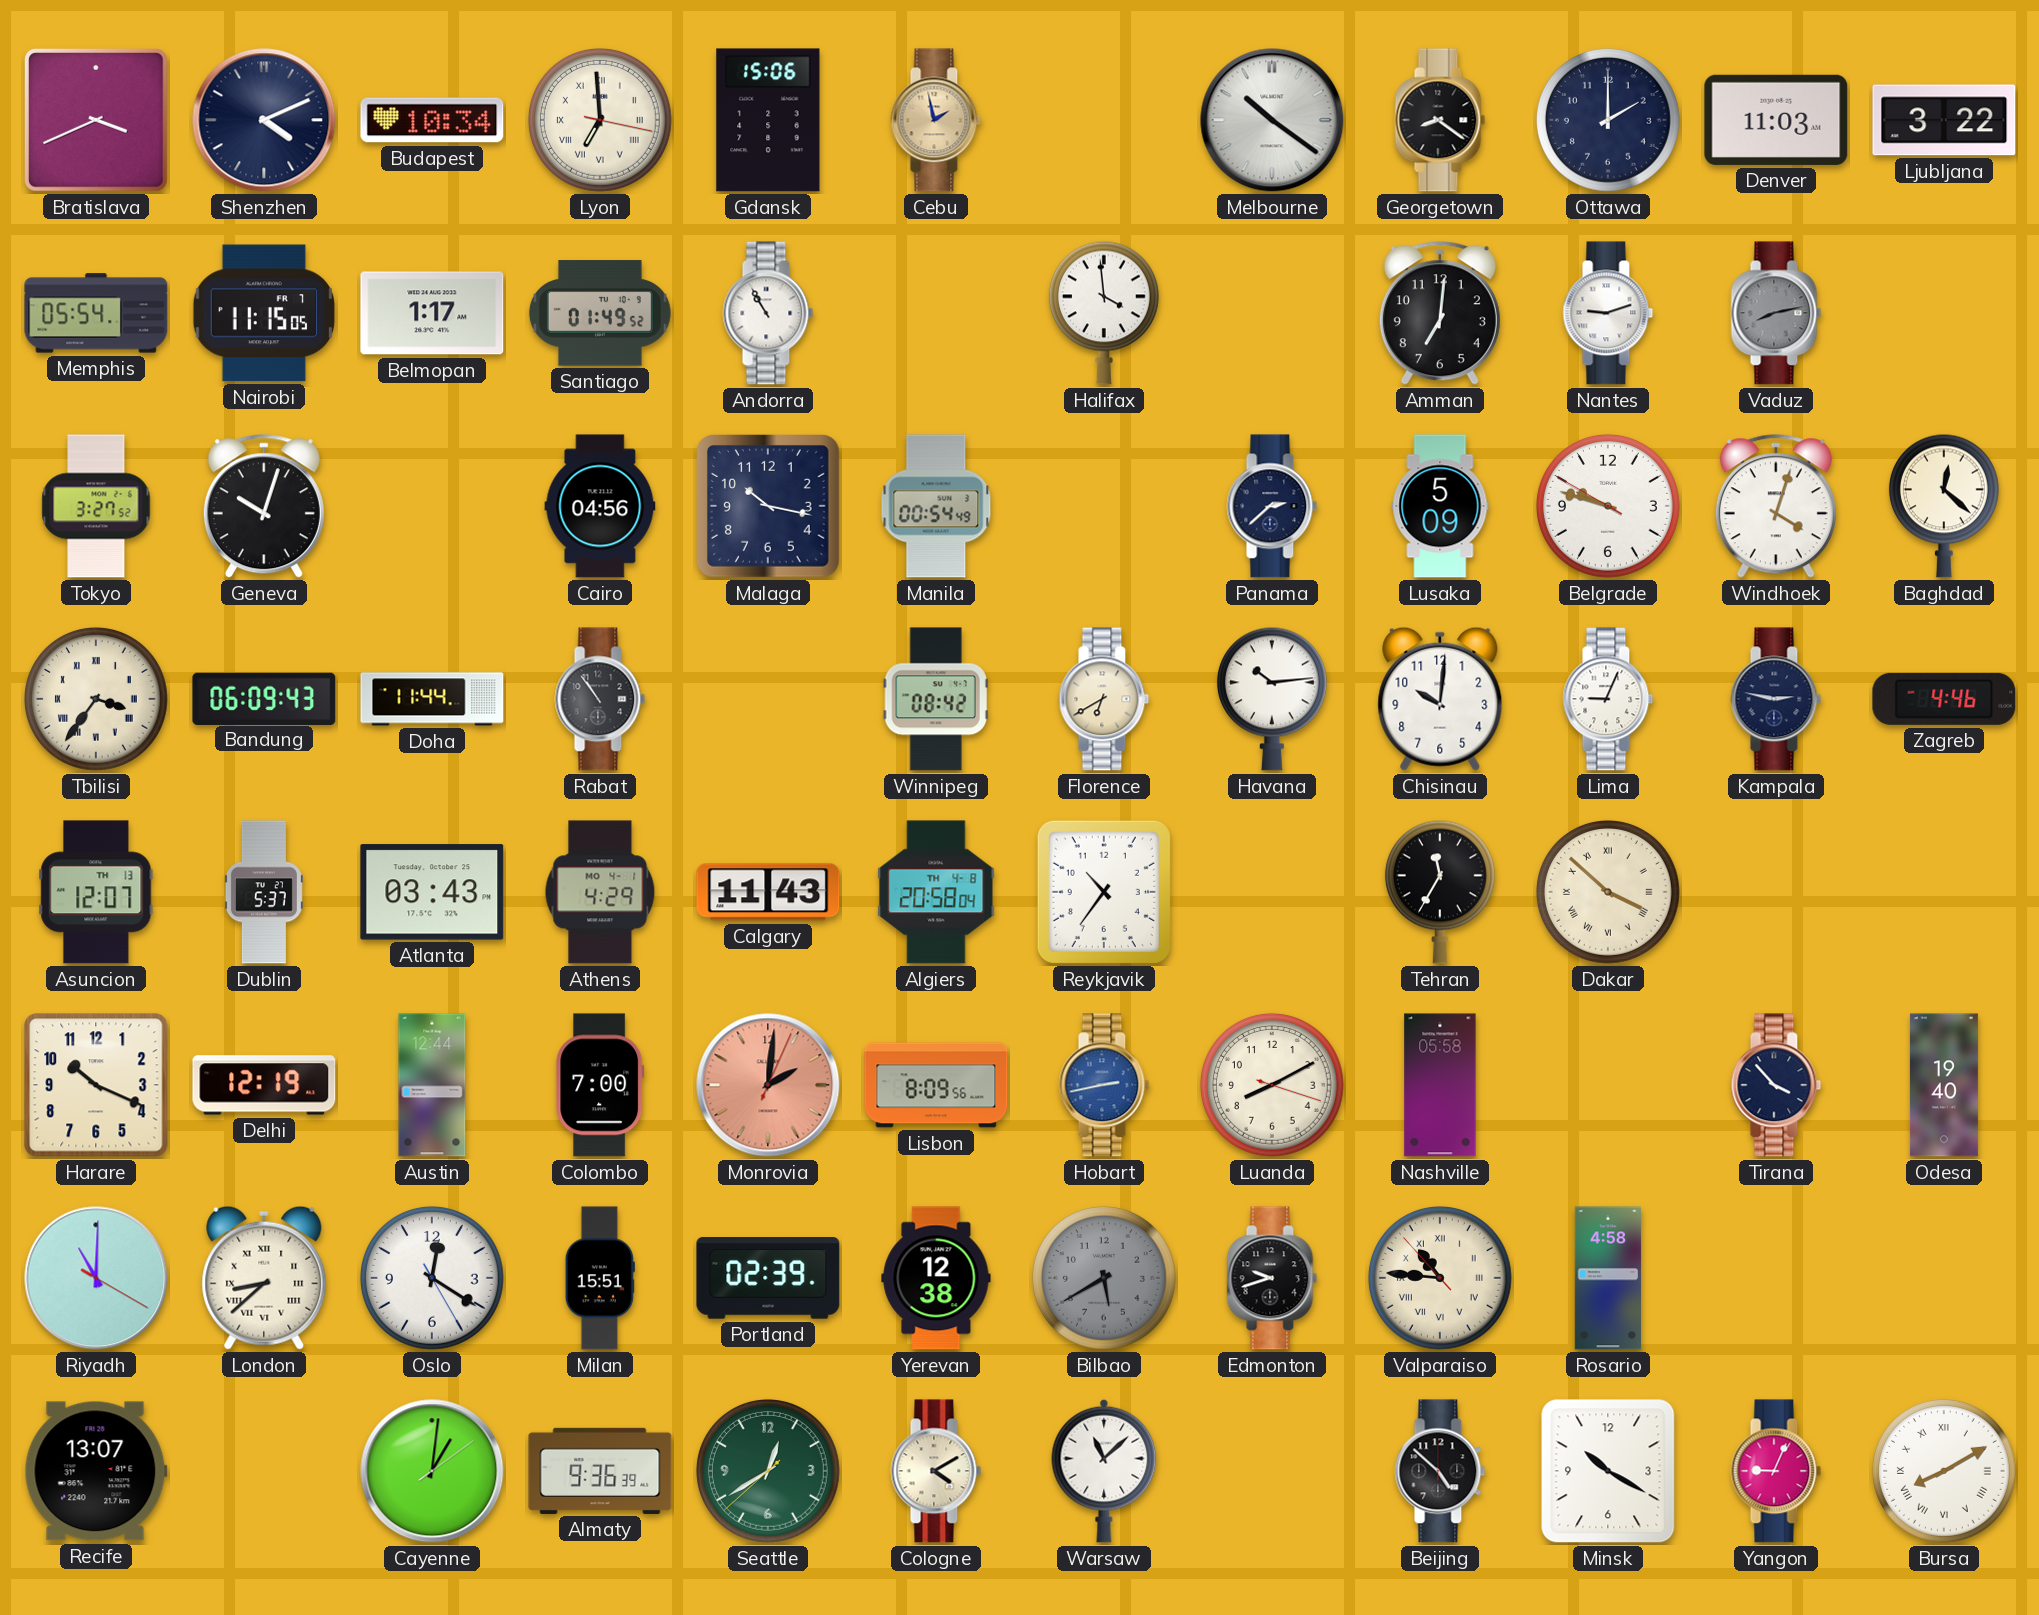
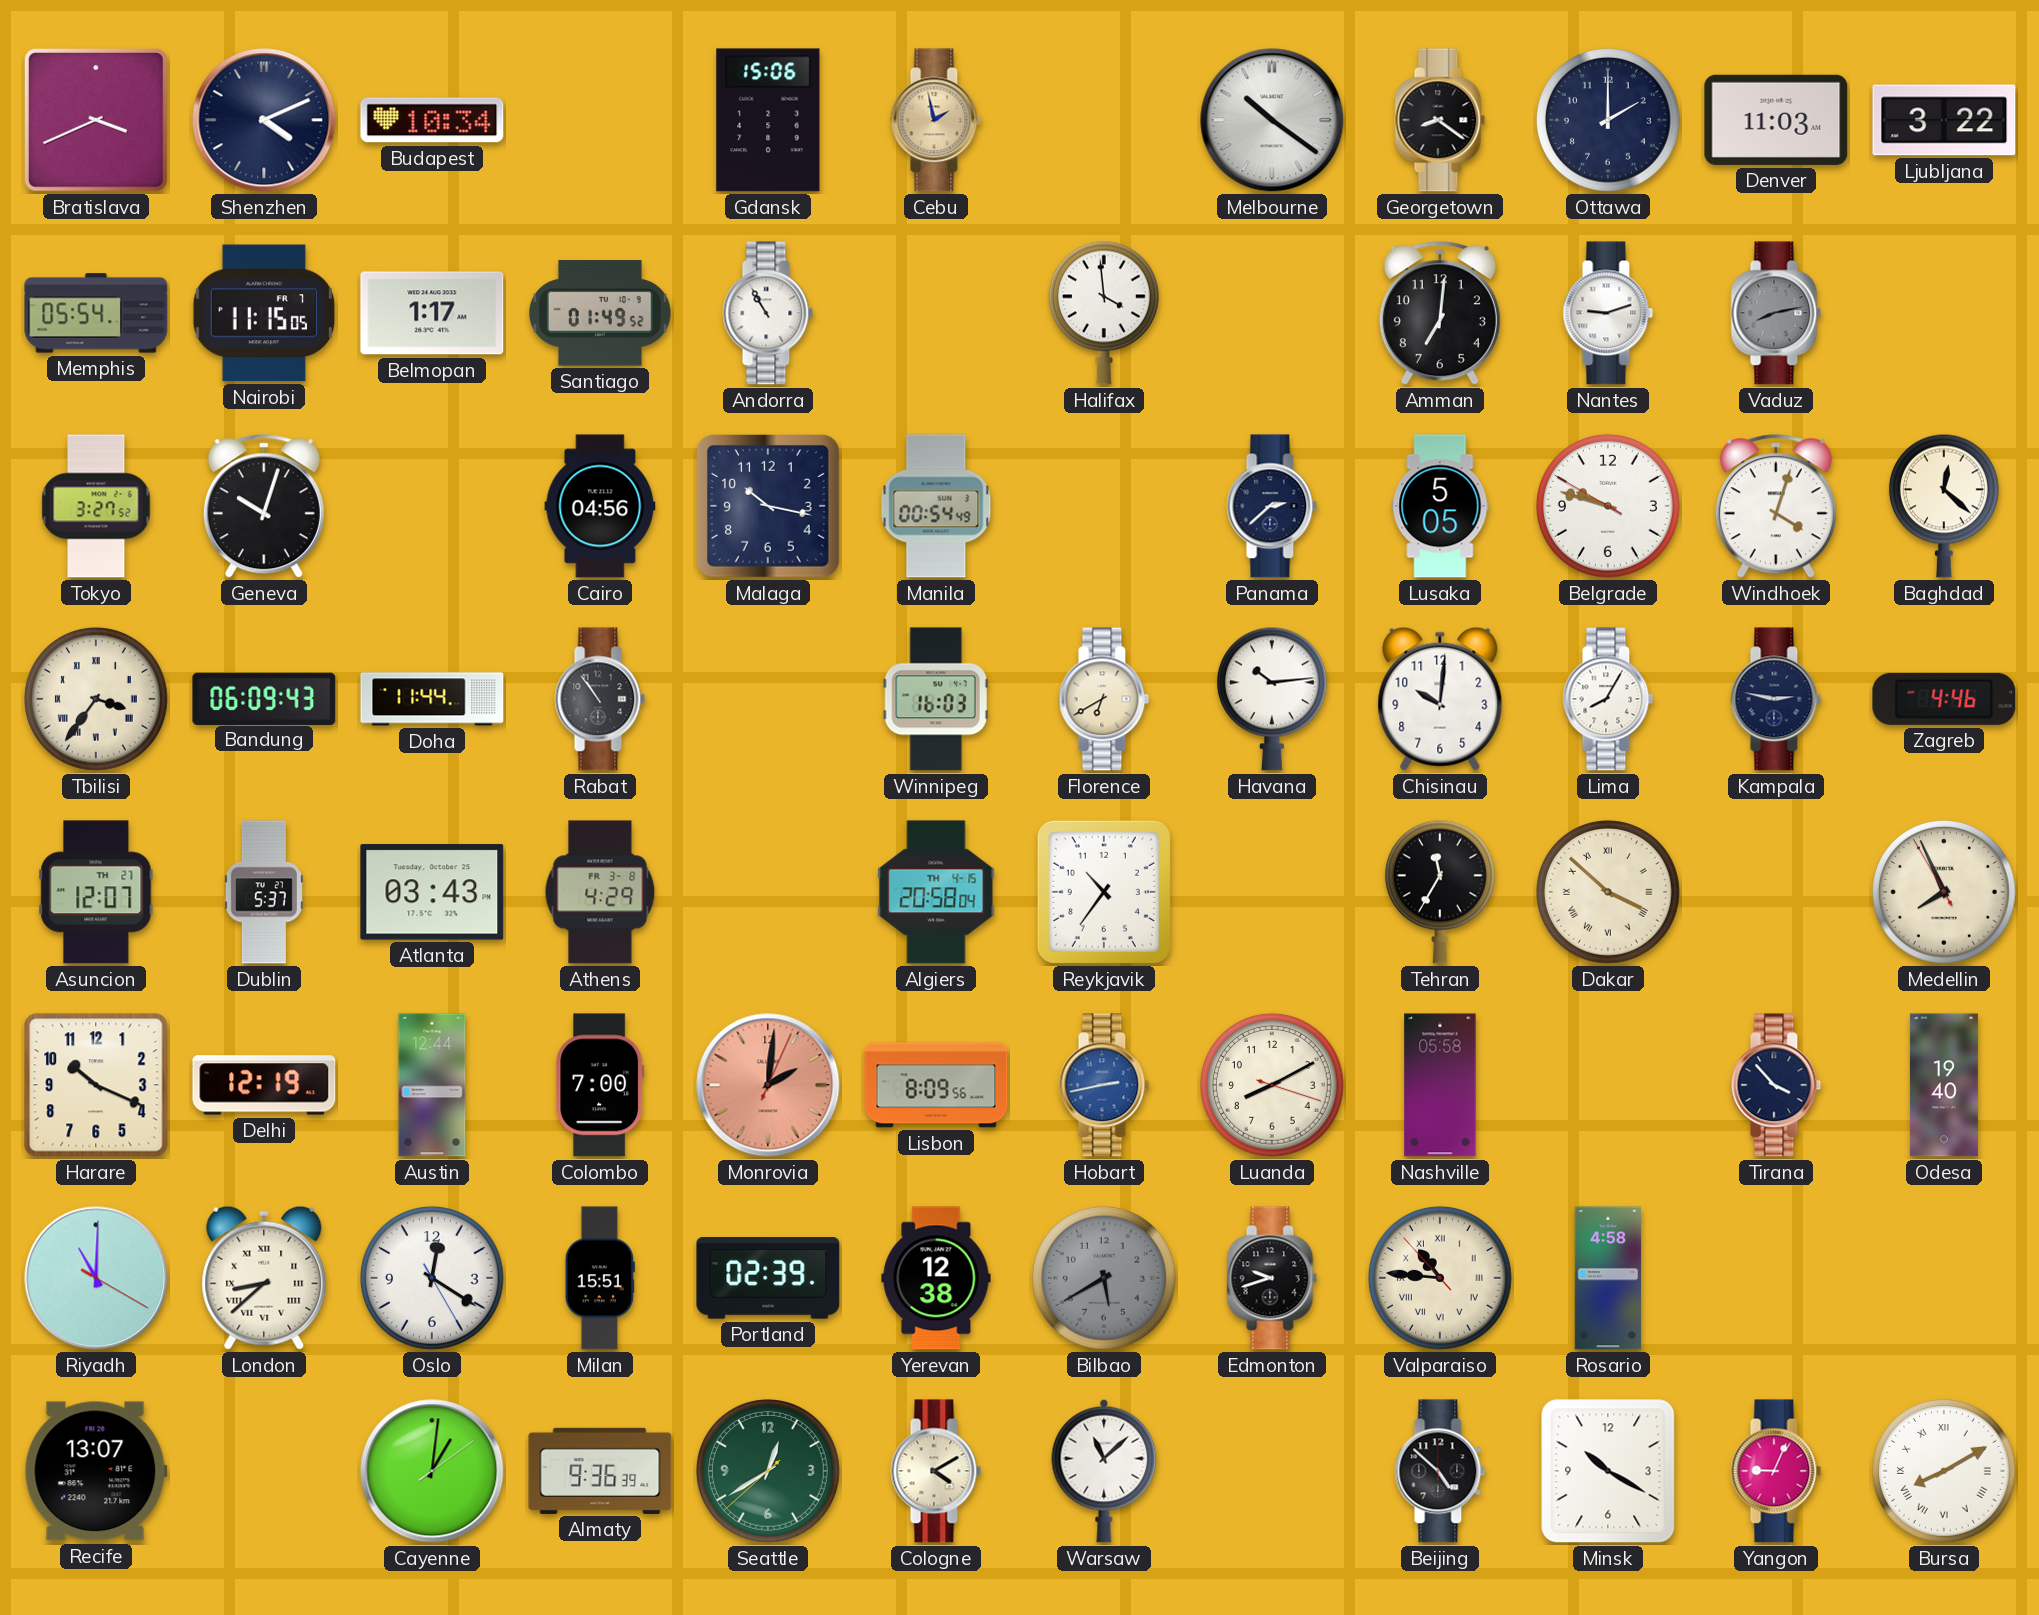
Lyon: 6:59 -> none (600, 120)
Lusaka: 5:09 -> 5:05 (1440, 506)
Winnipeg: 08:42 -> 16:03 (936, 699)
Lima: 9:04 -> 8:05 (1608, 699)
Asuncion date: TH 13 -> TH 27 (96, 892)
Athens date: MO 4-1 -> FR 3-8 (600, 892)
Calgary: 11:43 -> none (768, 892)
Algiers date: TH 4-8 -> TH 4-15 (936, 892)
Medellin: none -> 7:55 (1944, 892)
